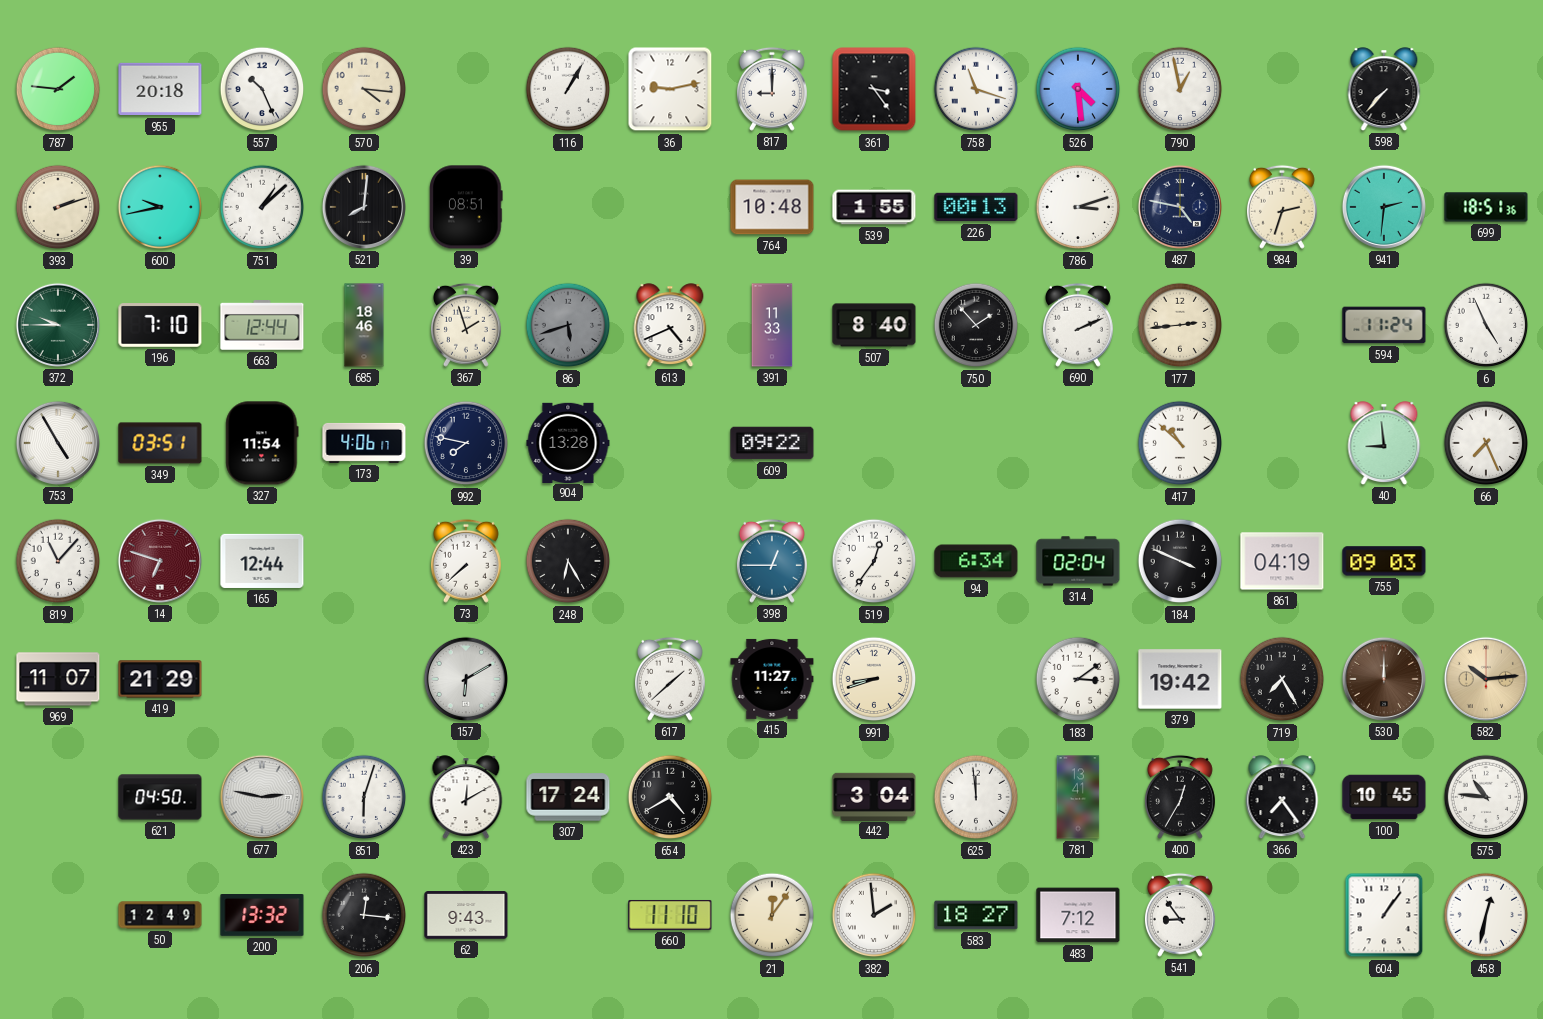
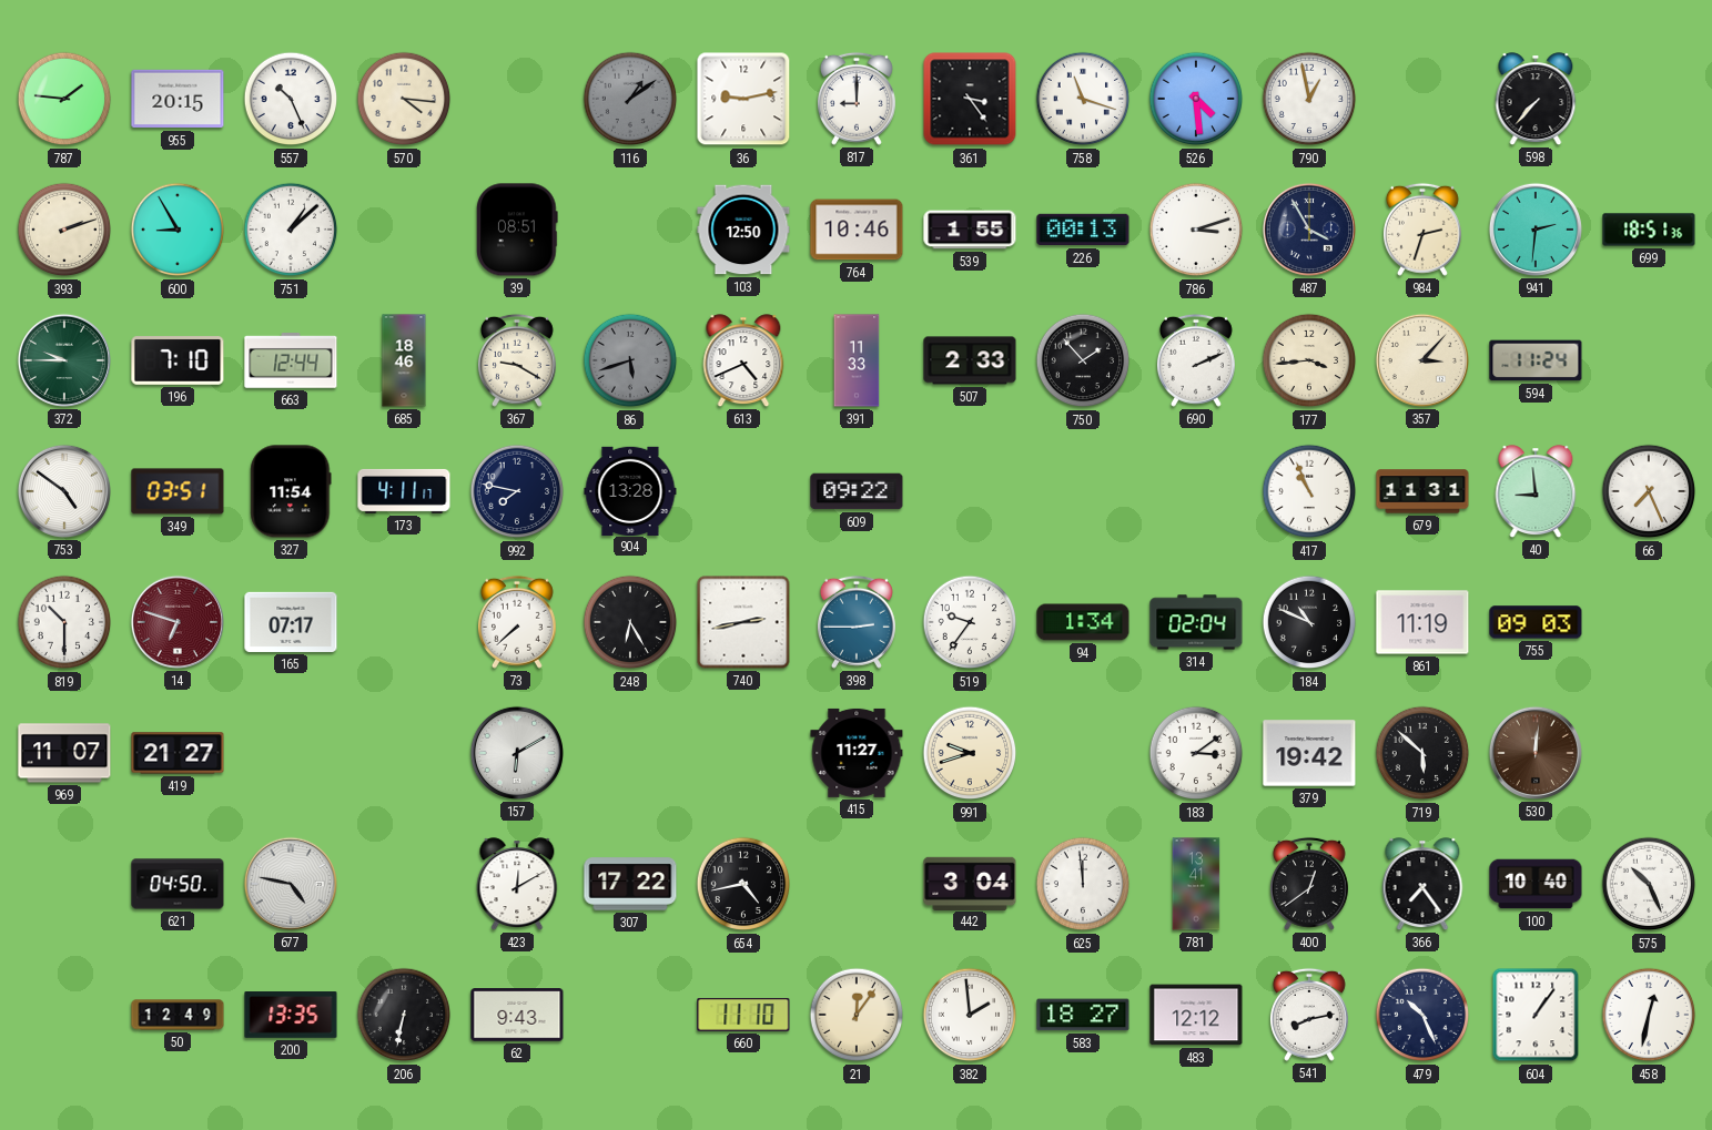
955: 20:18 -> 20:15 (178, 99)
116: 1:05 -> 1:09 (630, 99)
116 dial: white -> grey (630, 99)
600: 9:43 -> 8:55 (178, 230)
521: 8:01 -> none (364, 207)
103: none -> 12:50 (743, 230)
764: 10:48 -> 10:46 (857, 230)
487: 4:47 -> 3:55 (1309, 230)
367: 1:57 -> 9:20 (517, 360)
507: 8:40 -> 2:33 (970, 360)
177: 2:44 -> 3:44 (1309, 360)
357: none -> 3:07 (1422, 360)
6: 4:56 -> none (1486, 325)
753: 4:55 -> 4:51 (64, 491)
173: 4:06 -> 4:11 (404, 491)
417: 10:52 -> 10:56 (1309, 491)
679: none -> 11:31 (1422, 491)
819: 11:07 -> 10:30 (64, 622)
165: 12:44 -> 07:17 (291, 622)
740: none -> 2:43 (743, 622)
398: 12:45 -> 2:45 (857, 622)
519: 12:36 -> 9:36 (970, 622)
94: 6:34 -> 1:34 (1083, 622)
184: 3:49 -> 10:49 (1309, 622)
861: 04:19 -> 11:19 (1422, 622)
419: 21:29 -> 21:27 (178, 753)
617: 1:38 -> none (670, 679)
991: 8:42 -> 9:42 (970, 753)
719: 7:25 -> 5:52 (1422, 753)
530: 12:00 -> 12:01 (1536, 753)
582: 10:14 -> none (1486, 679)
677: 2:47 -> 4:47 (291, 884)
851: 6:03 -> none (364, 797)
307: 17:24 -> 17:22 (630, 884)
654: 4:40 -> 4:43 (743, 884)
400: 12:35 -> 12:39 (1309, 884)
100: 10:45 -> 10:40 (1536, 884)
575: 10:46 -> 10:26 (1649, 884)
200: 13:32 -> 13:35 (291, 1016)
206: 12:16 -> 6:32 (404, 1015)
483: 7:12 -> 12:12 (1196, 1015)
541: 8:54 -> 8:13 (1309, 1015)
479: none -> 10:26 (1422, 1015)
